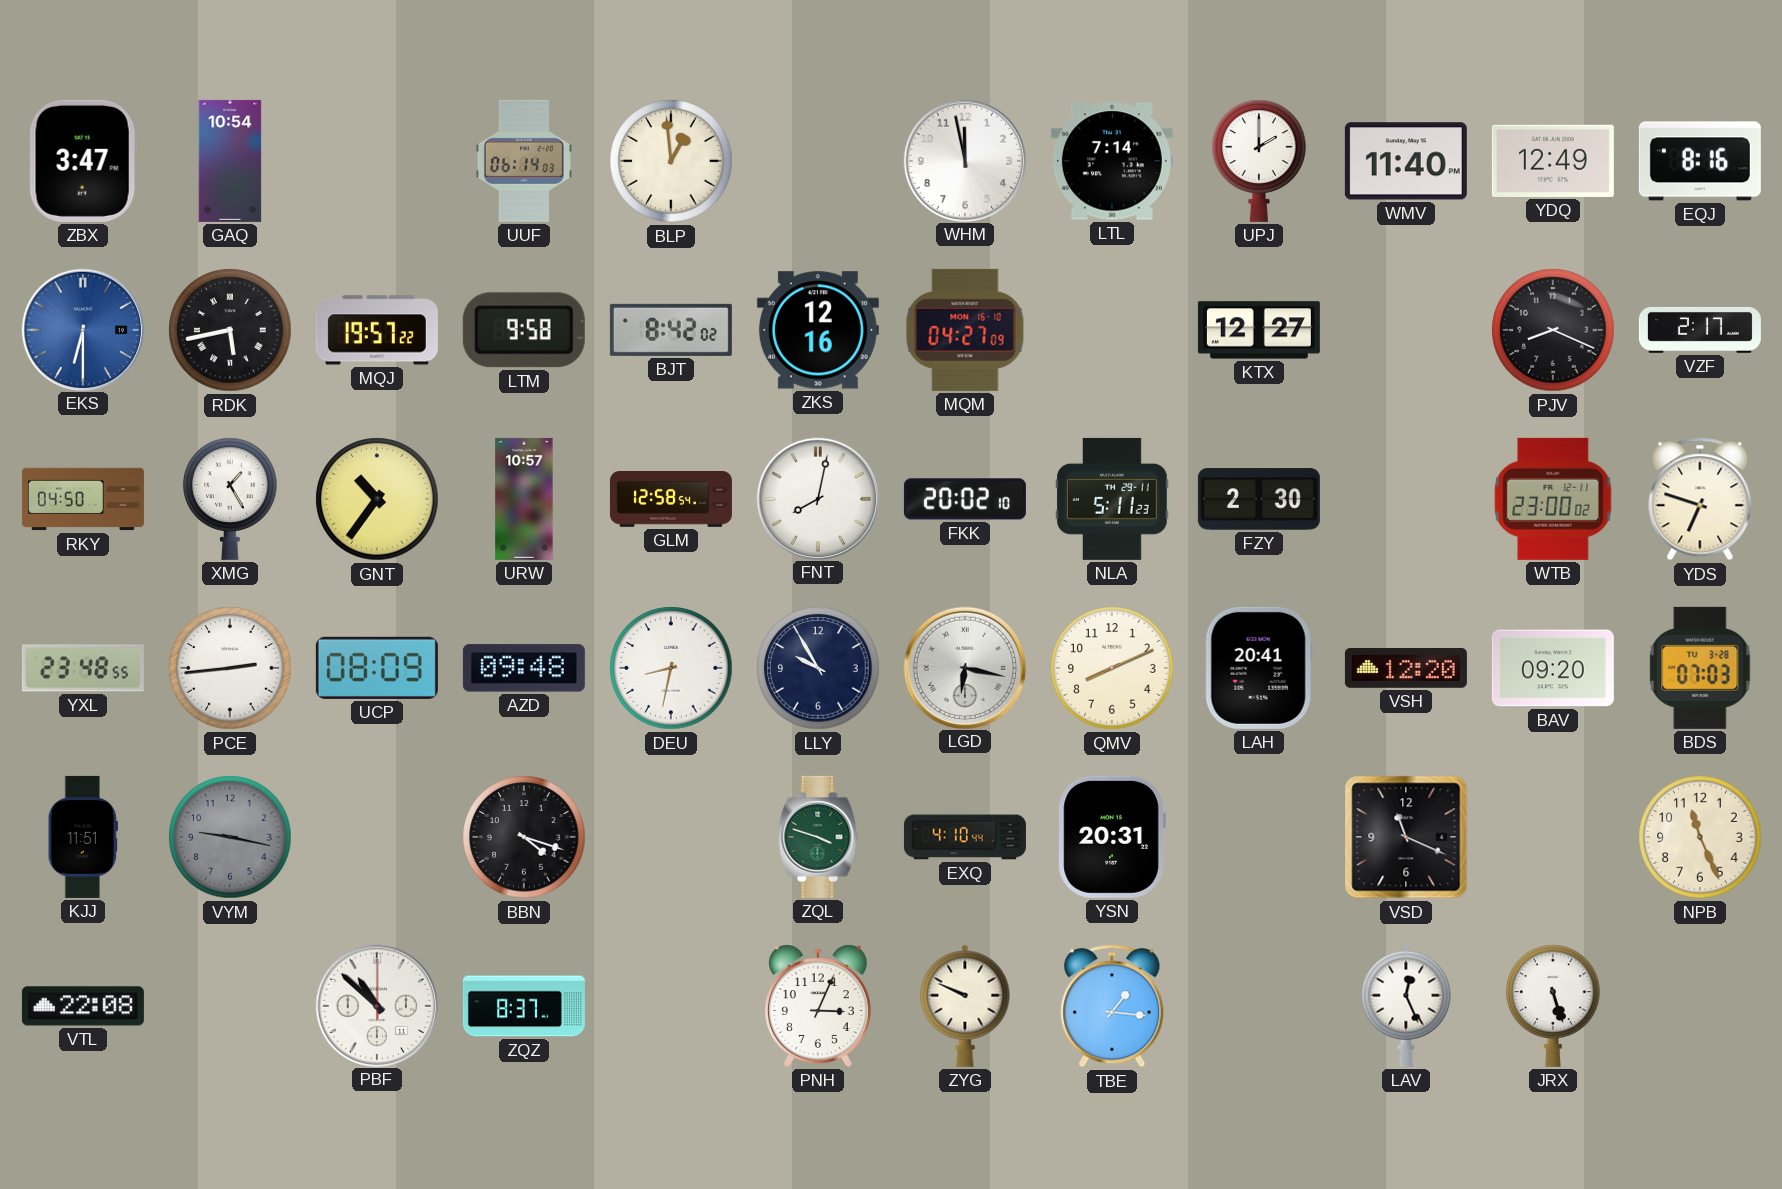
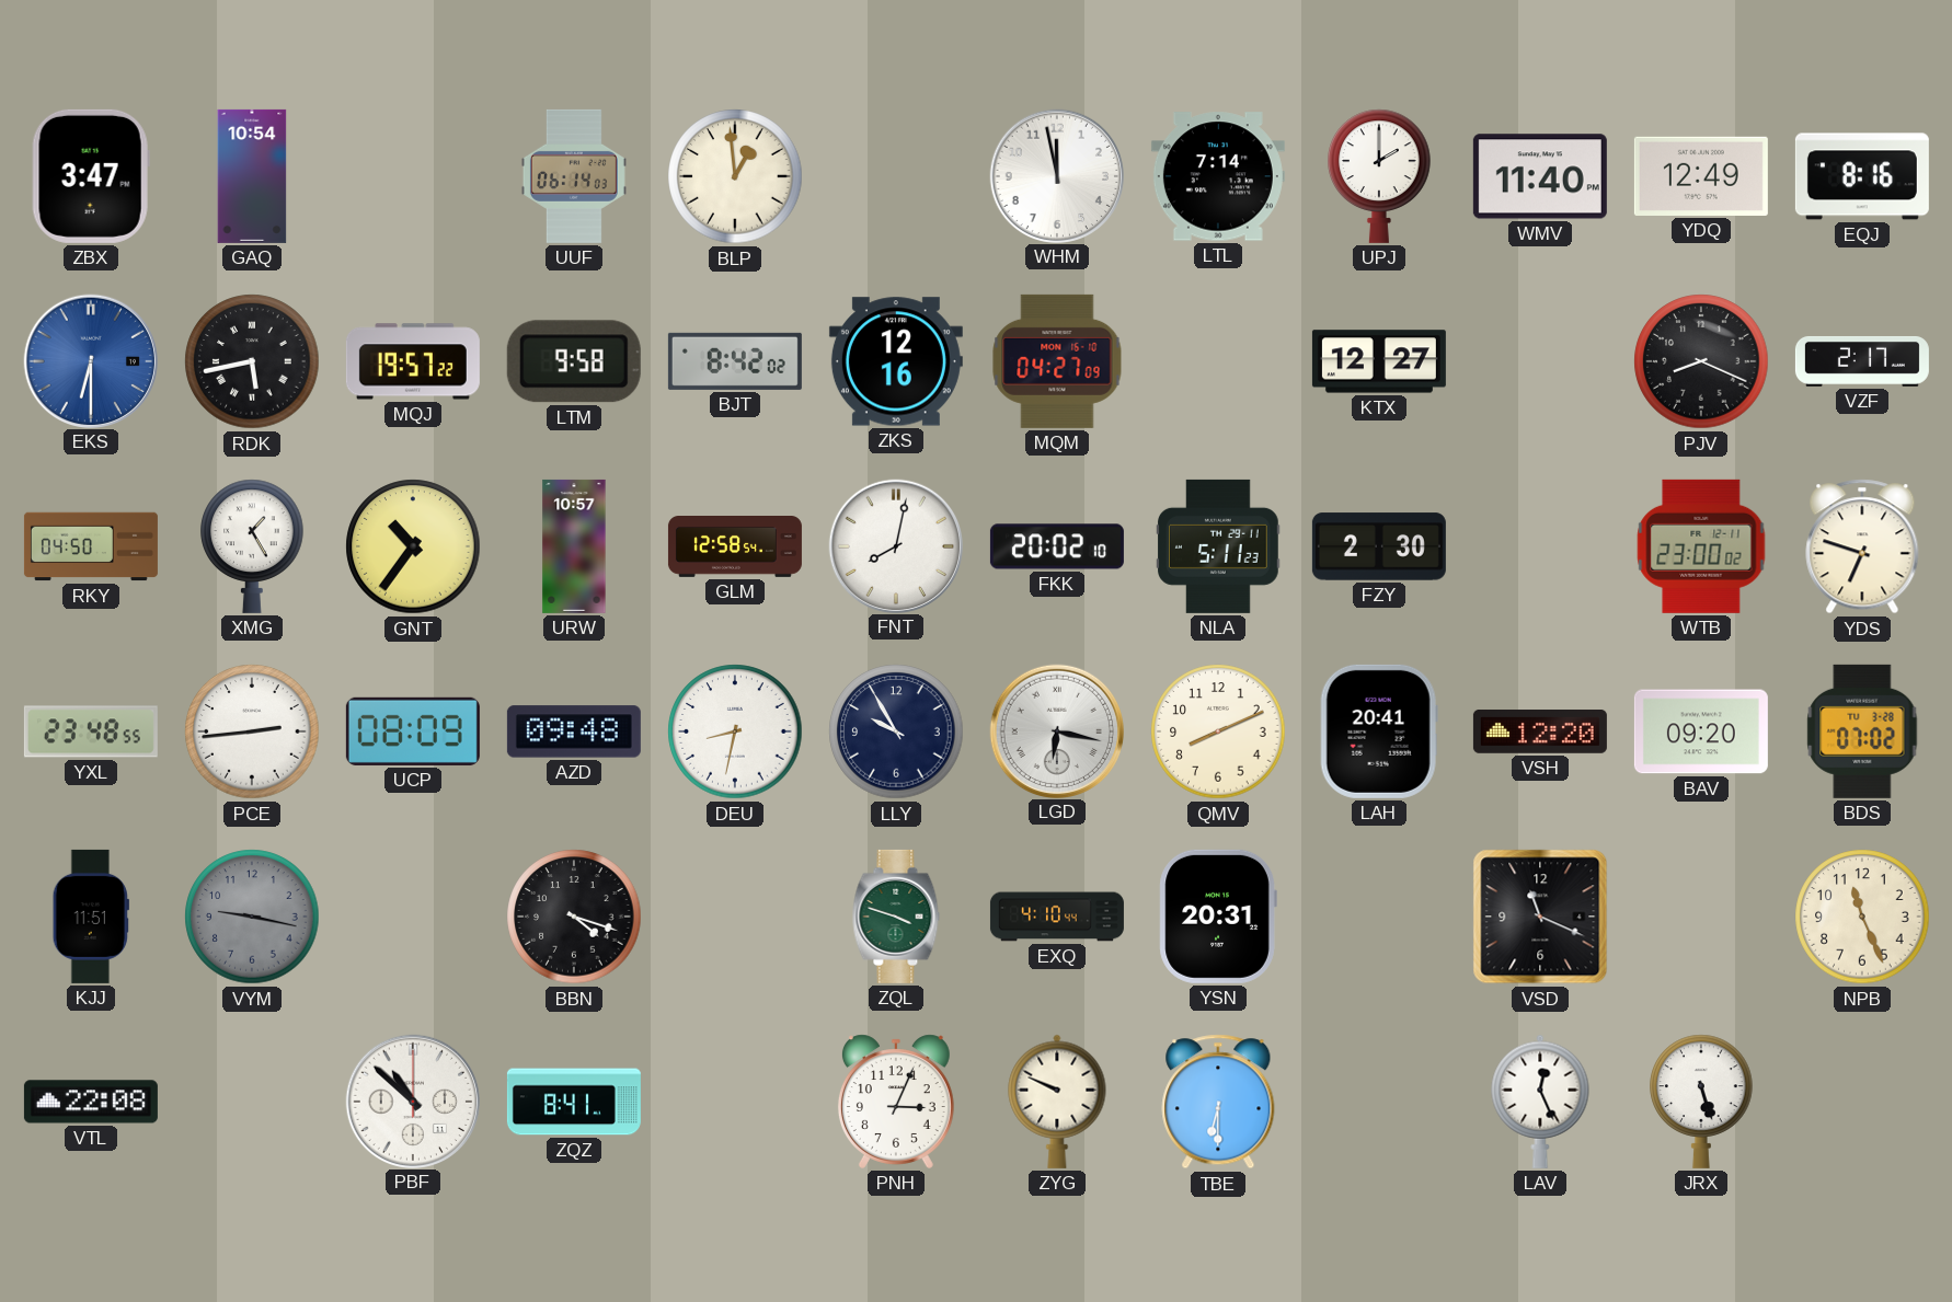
BDS: 07:03 -> 07:02 (1862, 731)
ZQZ: 8:37 -> 8:41 (574, 1102)
TBE: 1:16 -> 6:30 (1218, 1102)
